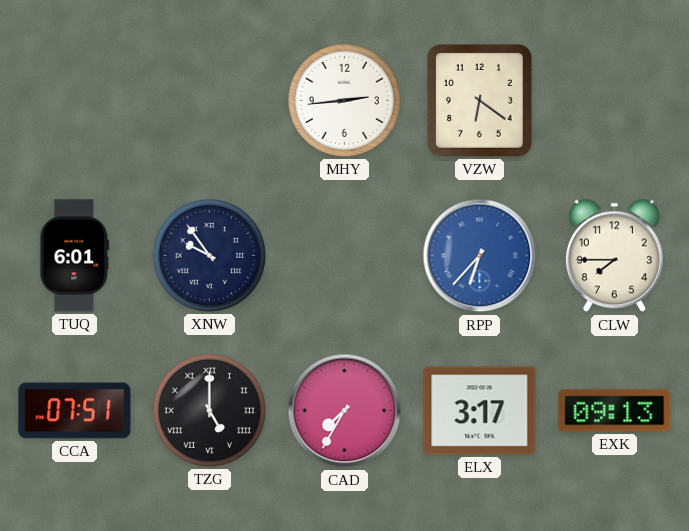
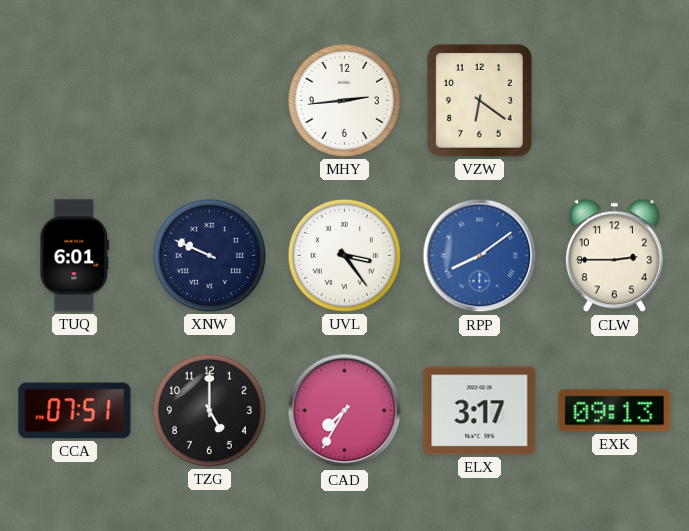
XNW: 9:54 -> 9:49 (209, 255)
UVL: none -> 3:24 (344, 255)
RPP: 6:37 -> 8:09 (480, 256)
CLW: 7:45 -> 2:45 (614, 256)
TZG numerals: Roman -> Arabic (209, 410)
